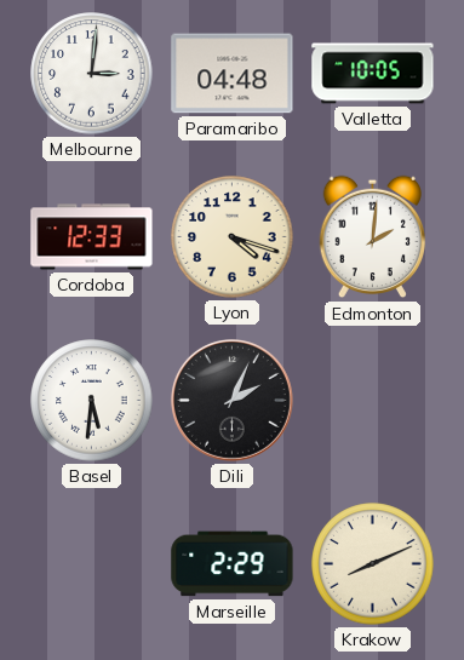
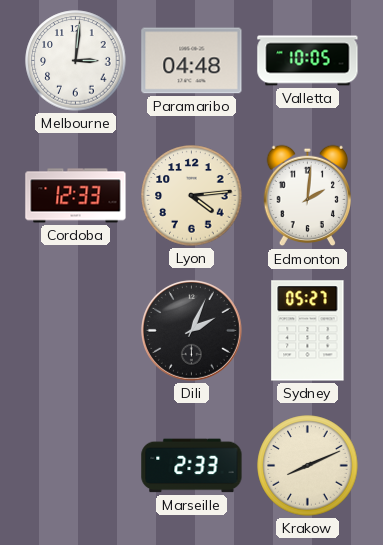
Lyon: 4:18 -> 4:14 (192, 196)
Basel: 5:31 -> none (92, 401)
Sydney: none -> 05:27 (308, 331)
Marseille: 2:29 -> 2:33 (192, 466)
